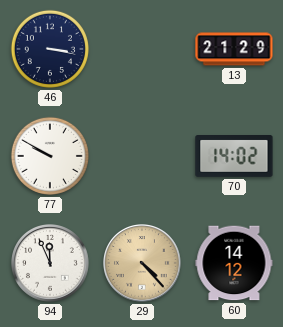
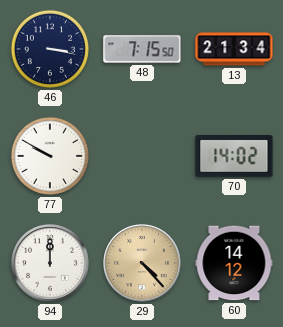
48: none -> 7:15 (142, 49)
13: 21:29 -> 21:34 (234, 49)
94: 11:56 -> 12:00 (51, 264)
